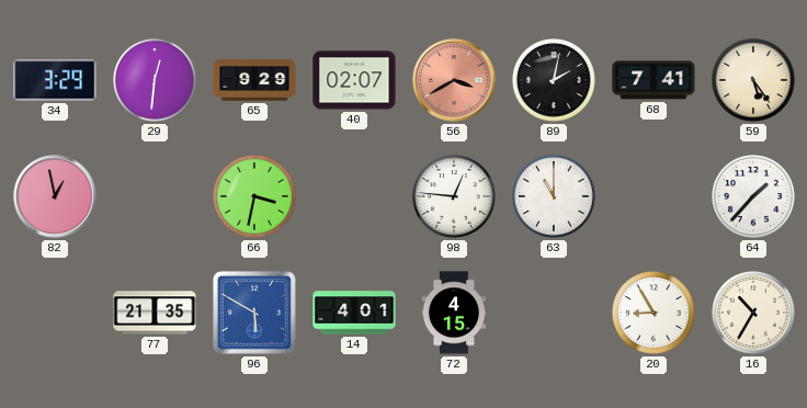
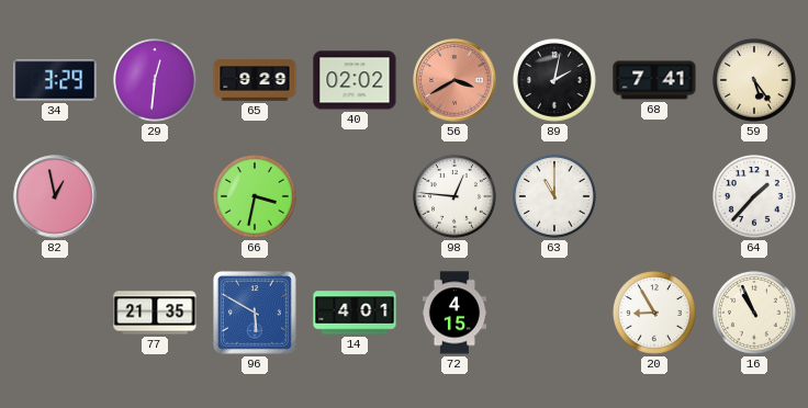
40: 02:07 -> 02:02 (355, 80)
16: 10:35 -> 10:56 (754, 313)
